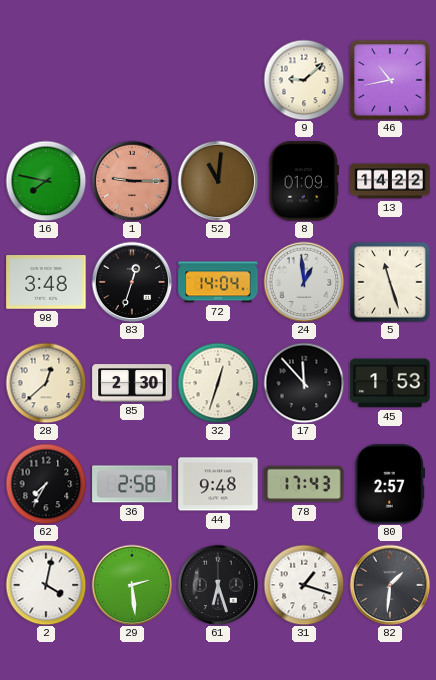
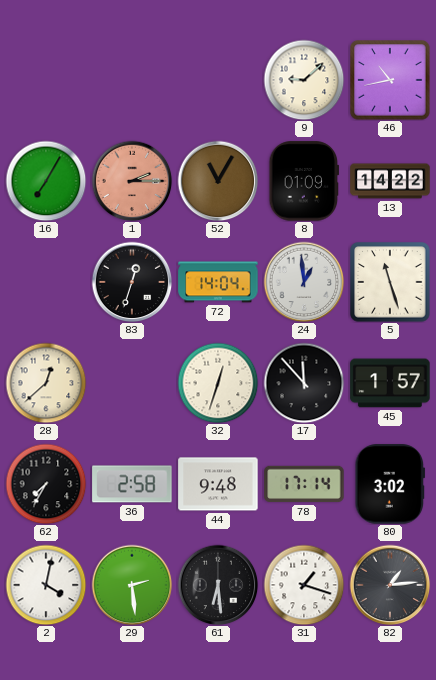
16: 7:47 -> 7:05 (46, 181)
1: 9:15 -> 2:15 (132, 181)
52: 11:01 -> 11:05 (218, 181)
98: 3:48 -> none (46, 282)
85: 2:30 -> none (132, 383)
45: 1:53 -> 1:57 (390, 383)
78: 17:43 -> 17:14 (304, 484)
80: 2:57 -> 3:02 (390, 484)
61: 6:27 -> 6:29 (218, 585)
82: 1:31 -> 1:14 (390, 585)
